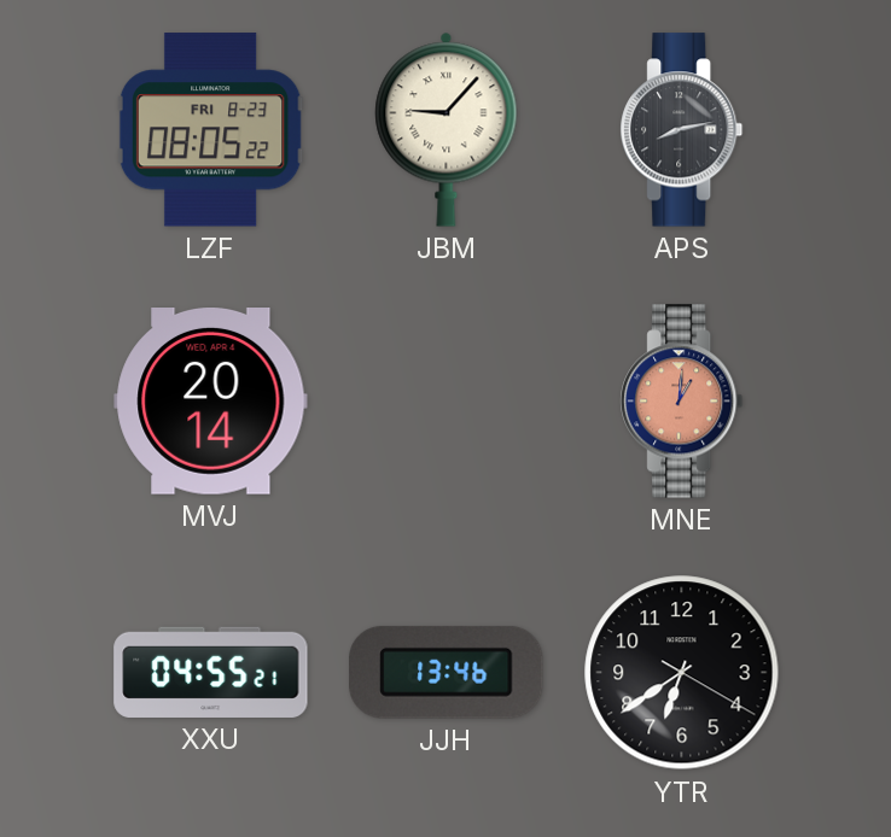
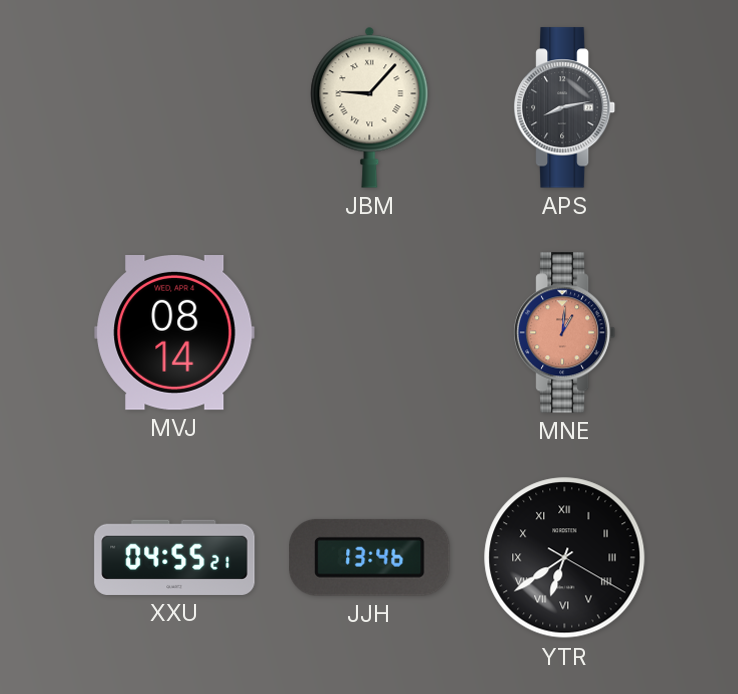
LZF: 08:05 -> none (210, 130)
MVJ: 20:14 -> 08:14 (175, 333)
YTR numerals: Arabic -> Roman (565, 558)
